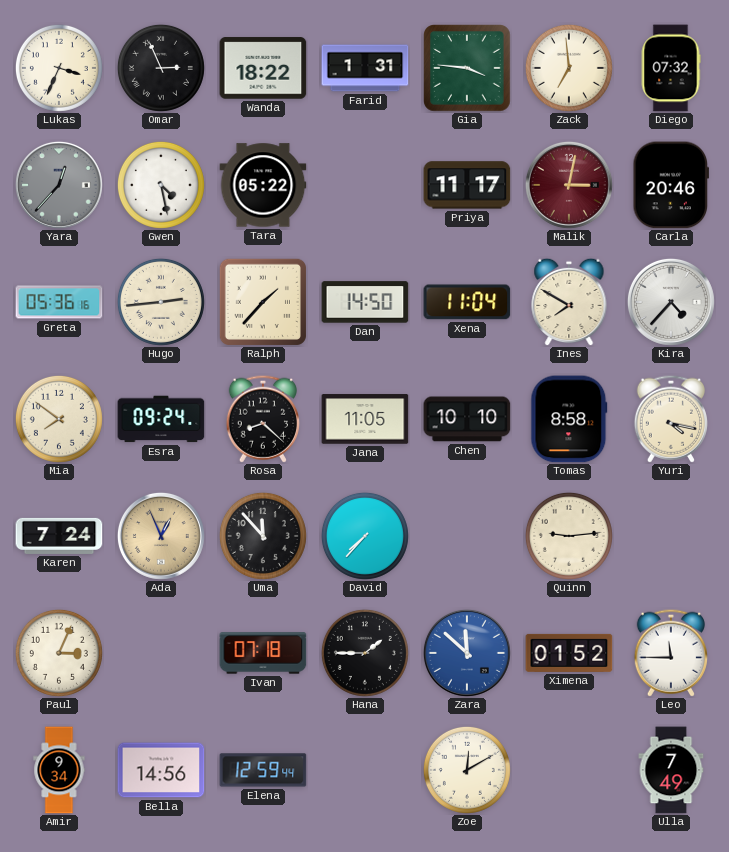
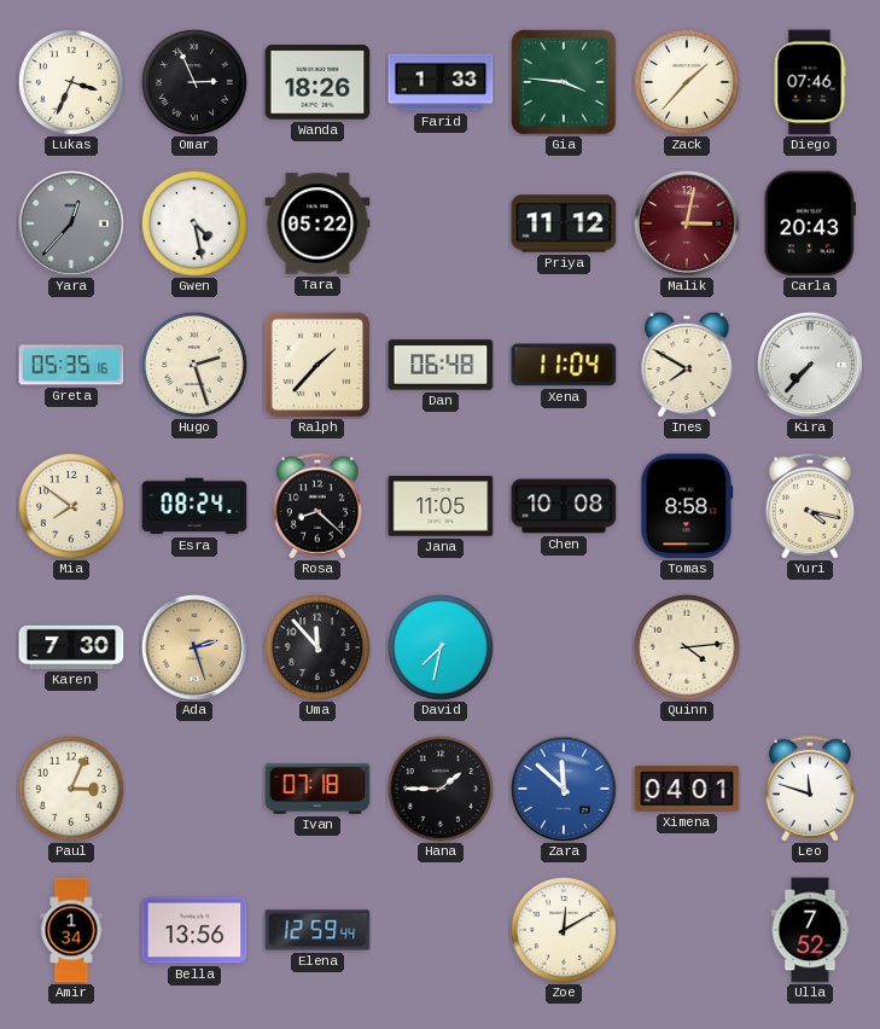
Wanda: 18:22 -> 18:26 (317, 82)
Farid: 1:31 -> 1:33 (441, 82)
Zack: 6:59 -> 1:37 (687, 82)
Diego: 07:32 -> 07:46 (810, 82)
Priya: 11:17 -> 11:12 (564, 223)
Carla: 20:46 -> 20:43 (810, 223)
Greta: 05:36 -> 05:35 (71, 365)
Hugo: 2:44 -> 2:27 (194, 365)
Dan: 14:50 -> 06:48 (441, 365)
Kira: 4:37 -> 7:37 (810, 365)
Esra: 09:24 -> 08:24 (194, 506)
Chen: 10:10 -> 10:08 (564, 506)
Karen: 7:24 -> 7:30 (71, 647)
Ada: 12:56 -> 2:27 (194, 647)
David: 7:37 -> 7:32 (441, 647)
Quinn: 9:14 -> 4:14 (687, 647)
Ximena: 01:52 -> 04:01 (687, 789)
Leo: 11:45 -> 11:48 (810, 789)
Amir: 9:34 -> 1:34 (71, 930)
Bella: 14:56 -> 13:56 (194, 930)
Ulla: 7:49 -> 7:52 (810, 930)
